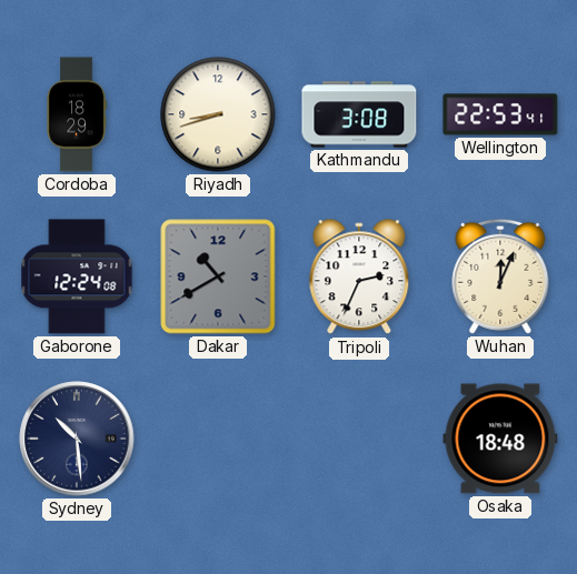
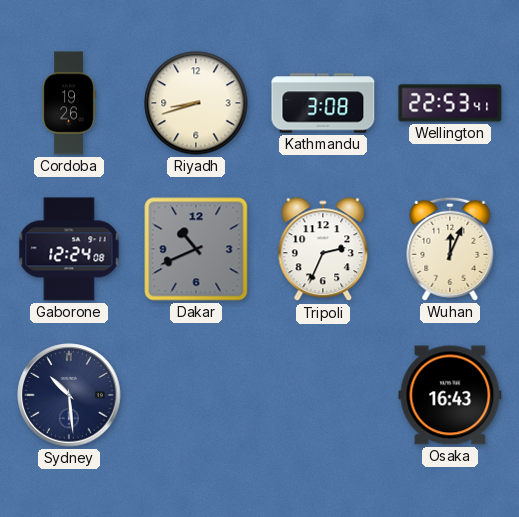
Cordoba: 18:29 -> 19:26 (69, 103)
Dakar: 10:40 -> 10:41 (196, 249)
Osaka: 18:48 -> 16:43 (450, 395)
